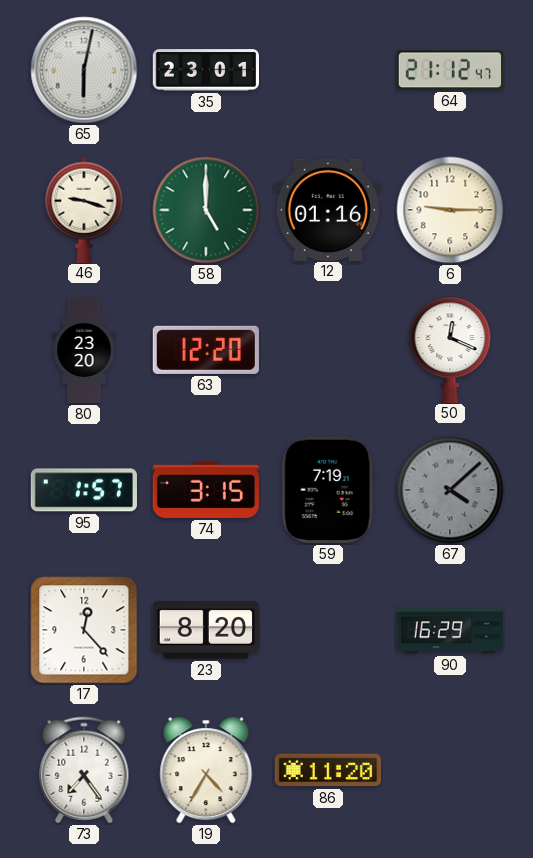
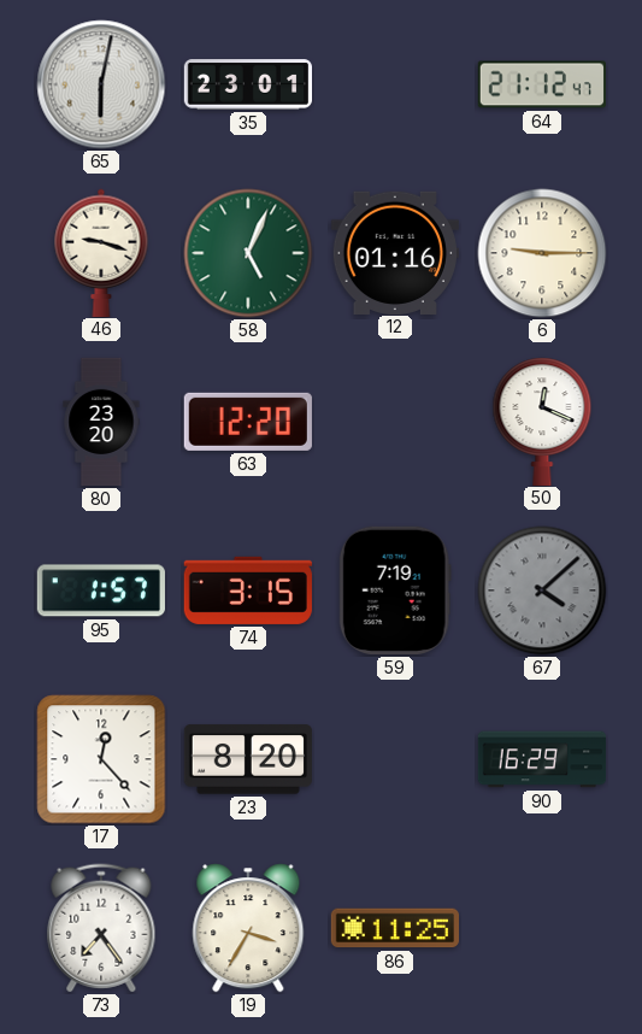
58: 5:00 -> 5:04 (248, 253)
19: 4:35 -> 3:35 (248, 928)
86: 11:20 -> 11:25 (394, 928)
